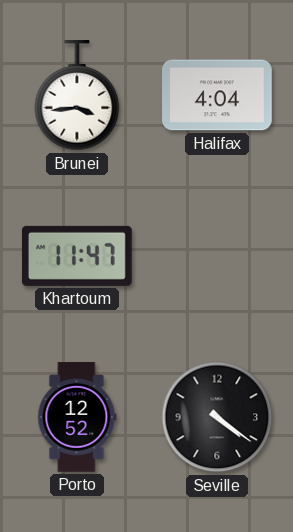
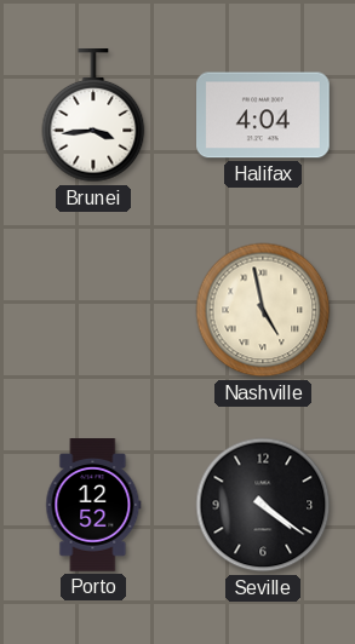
Khartoum: 11:47 -> none (77, 256)
Nashville: none -> 4:58 (263, 310)
